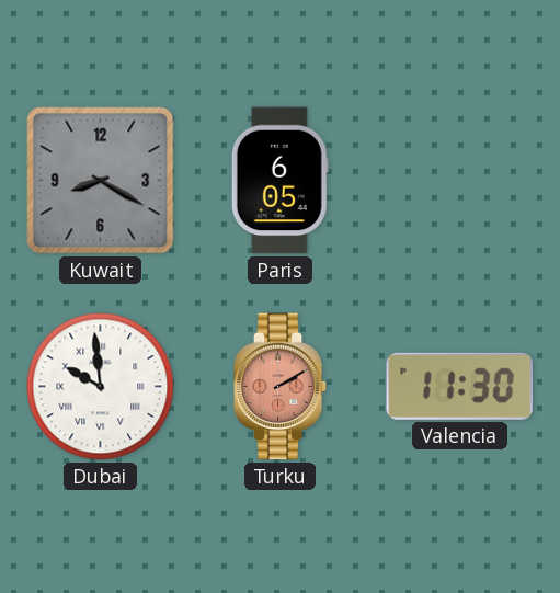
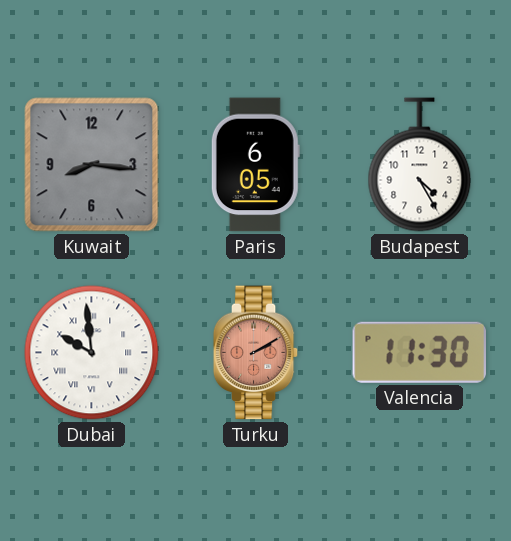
Kuwait: 8:20 -> 8:16 (92, 165)
Budapest: none -> 4:25 (420, 165)
